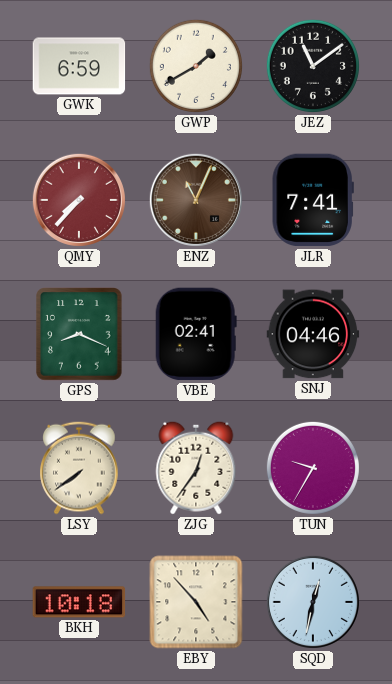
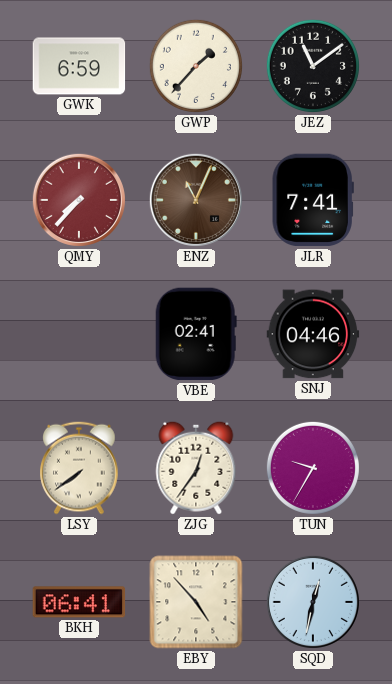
GWP: 1:40 -> 1:37 (196, 66)
GPS: 8:19 -> none (79, 334)
BKH: 10:18 -> 06:41 (79, 602)
